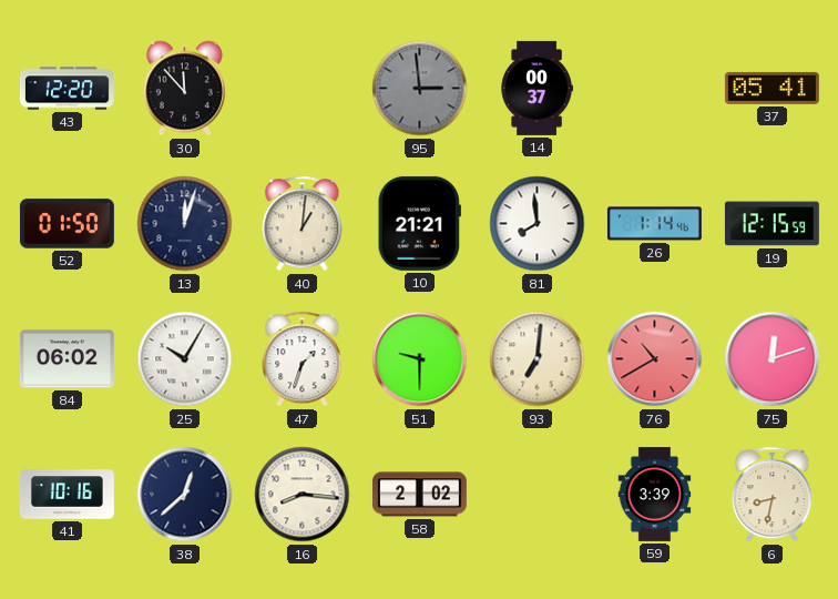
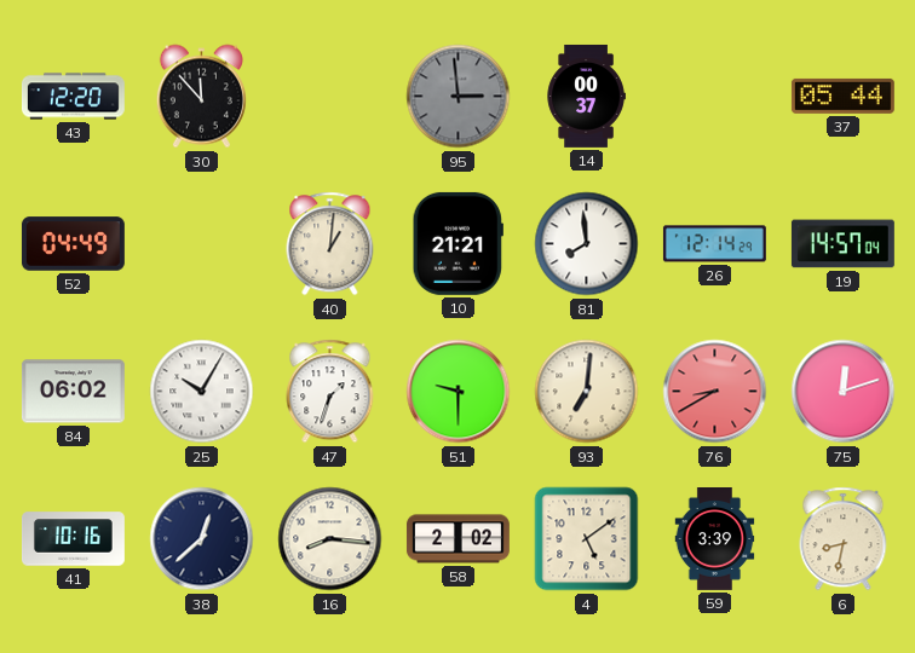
37: 05:41 -> 05:44 (842, 96)
52: 01:50 -> 04:49 (73, 244)
13: 12:03 -> none (185, 224)
26: 1:14 -> 12:14 (714, 244)
19: 12:15 -> 14:57 (842, 244)
76: 10:40 -> 8:40 (715, 392)
4: none -> 5:09 (587, 539)
